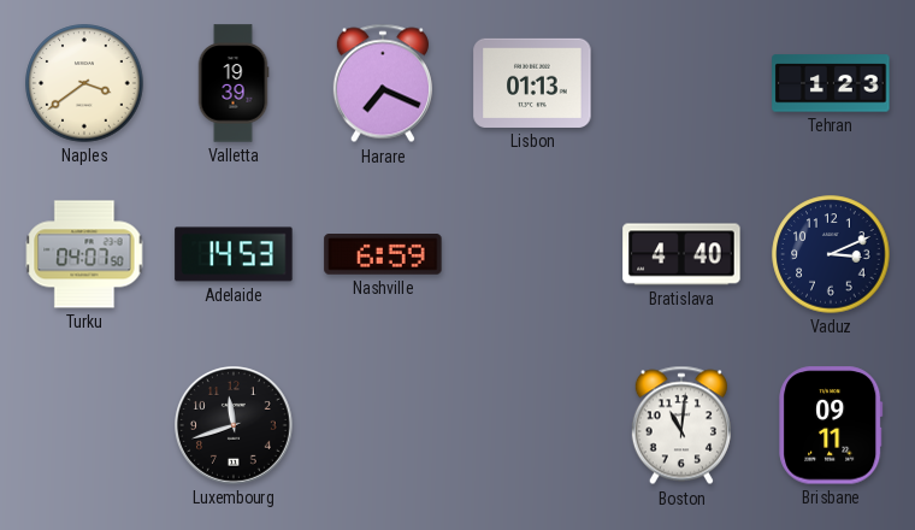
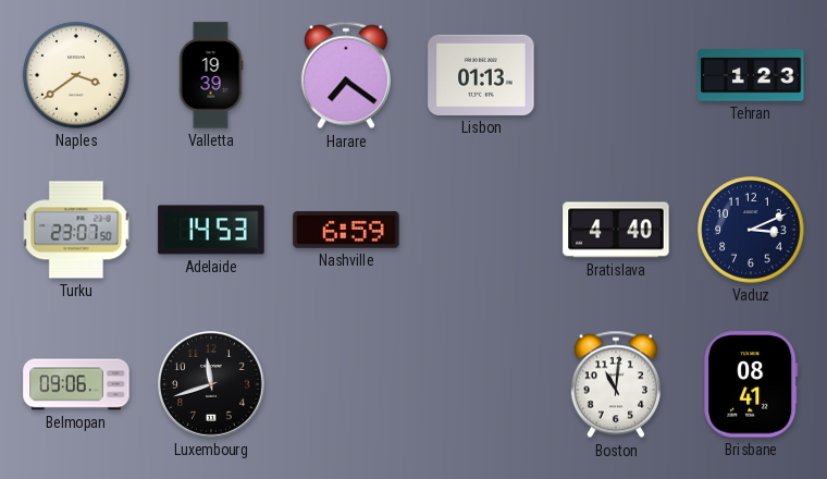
Harare: 7:19 -> 7:21 (346, 75)
Turku: 04:07 -> 23:07 (76, 230)
Belmopan: none -> 09:06 (76, 384)
Brisbane: 09:11 -> 08:41 (751, 384)
